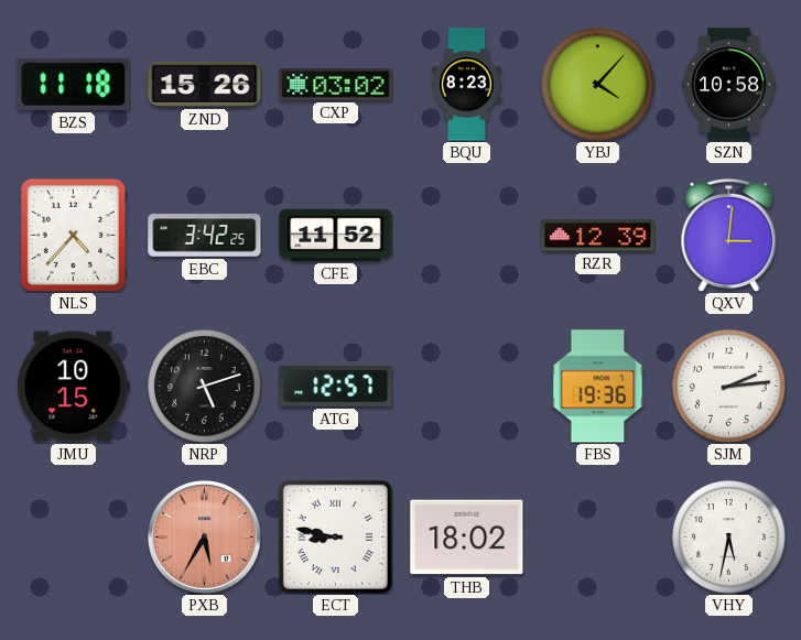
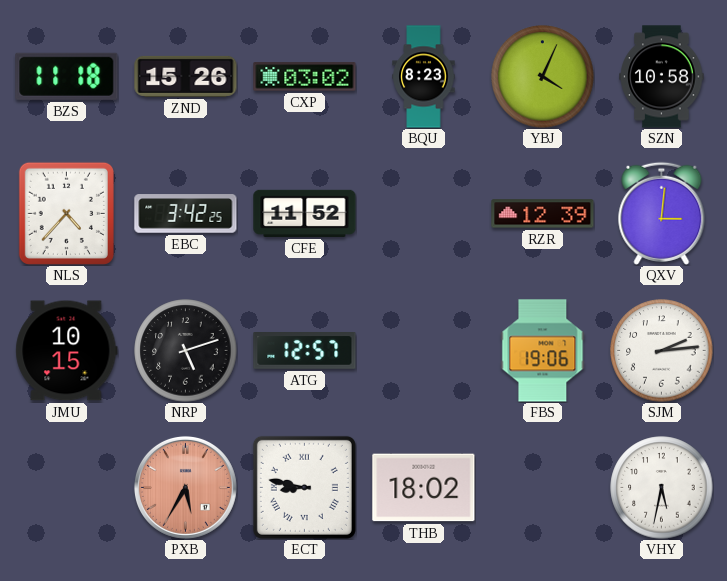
YBJ: 4:07 -> 4:04 (543, 77)
FBS: 19:36 -> 19:06 (543, 351)
